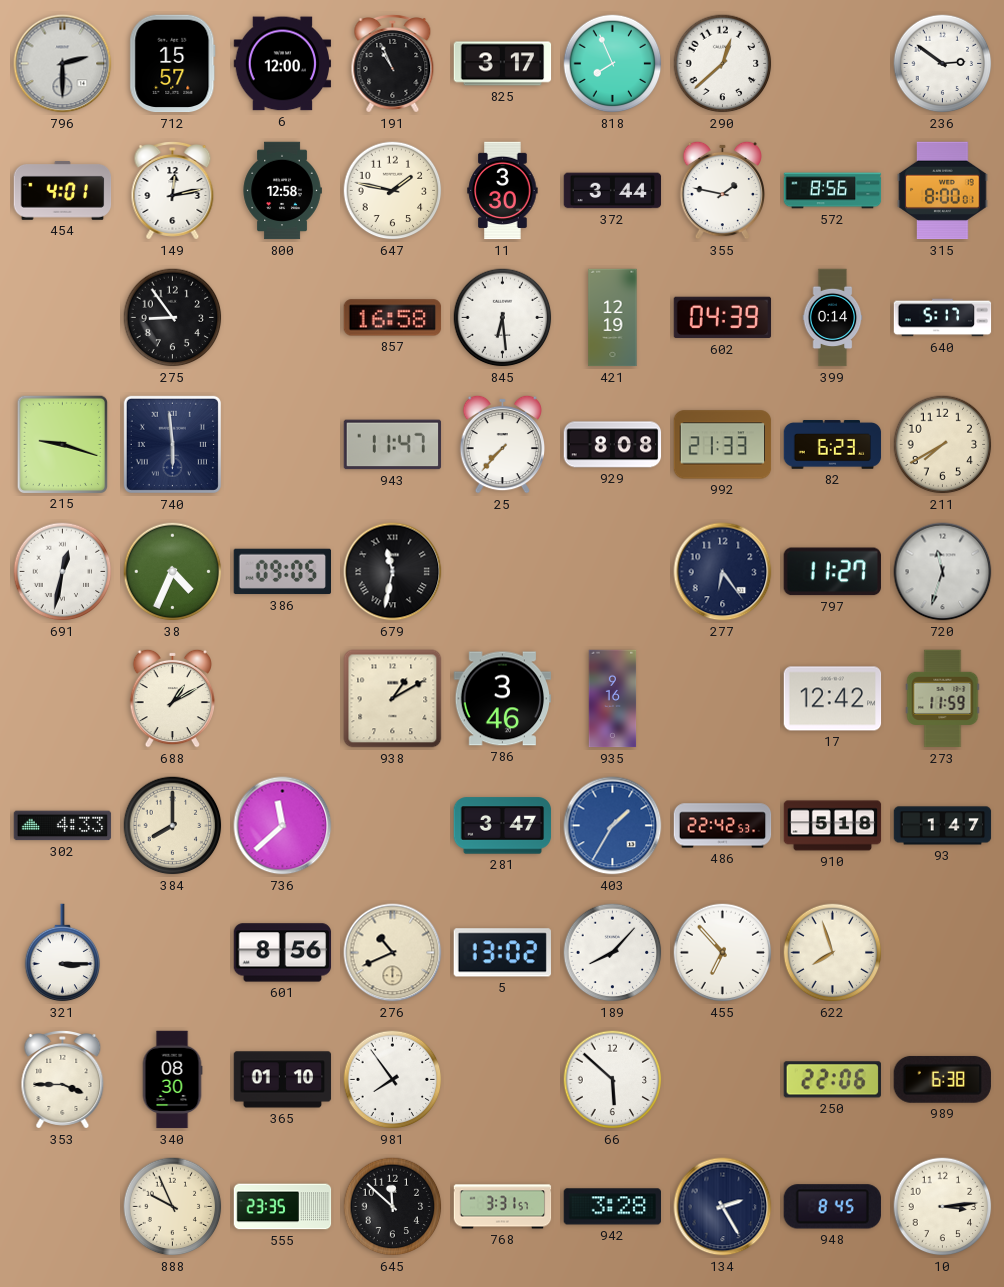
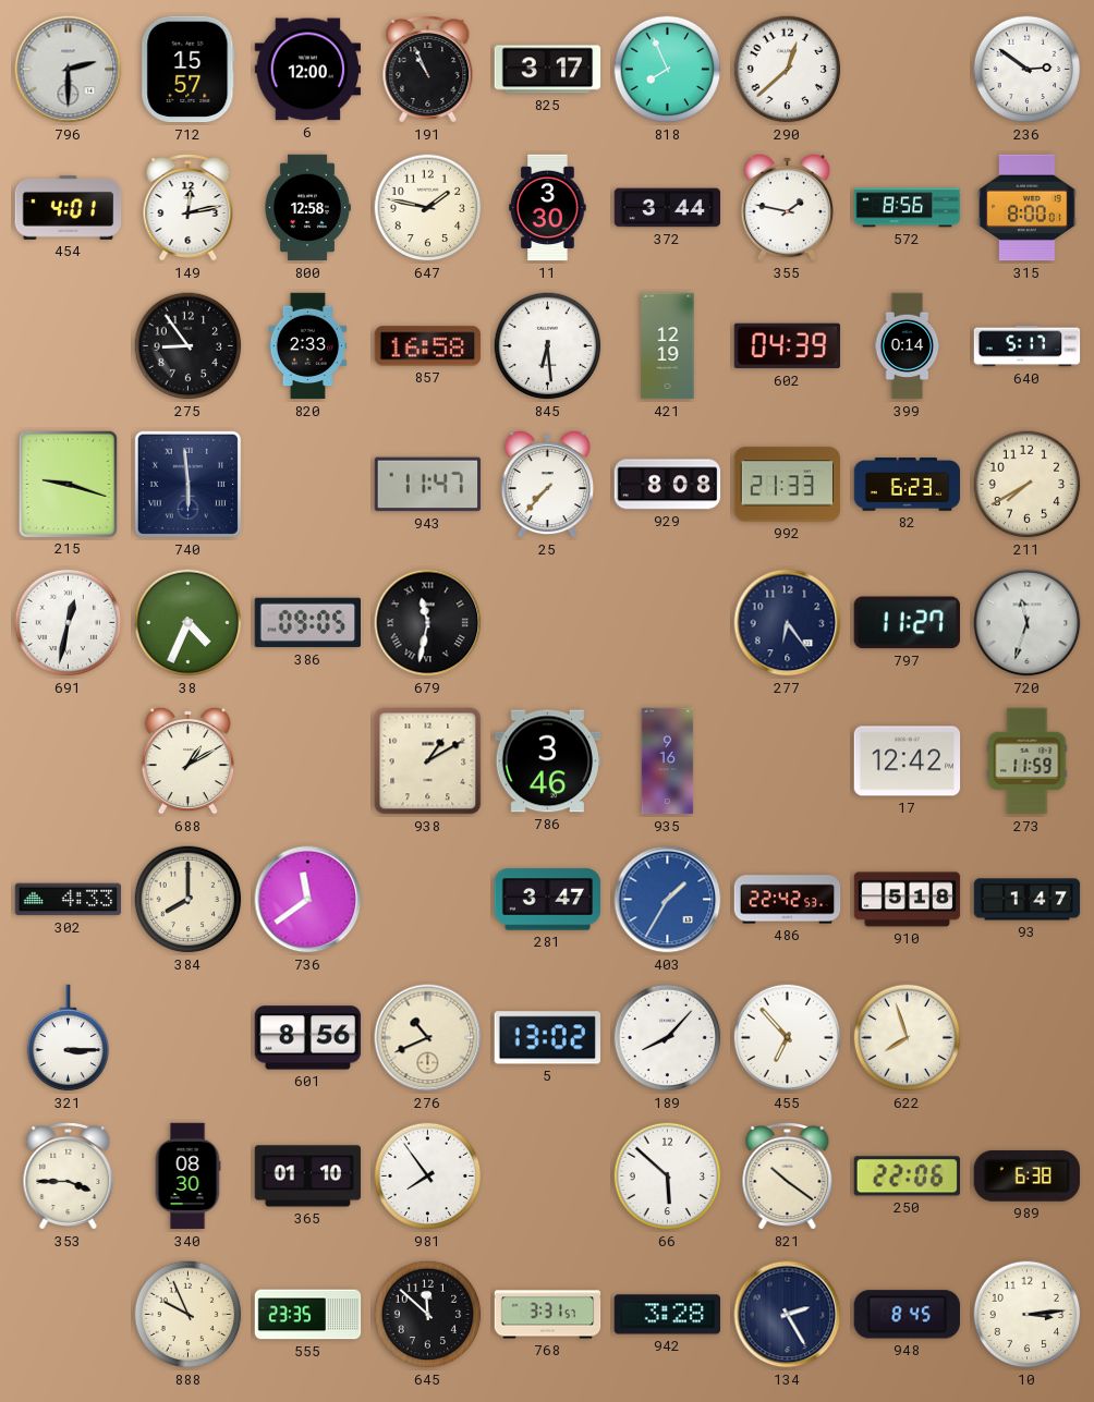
820: none -> 2:33 (308, 346)
736: 11:38 -> 11:39 (308, 900)
821: none -> 10:21 (788, 1177)
